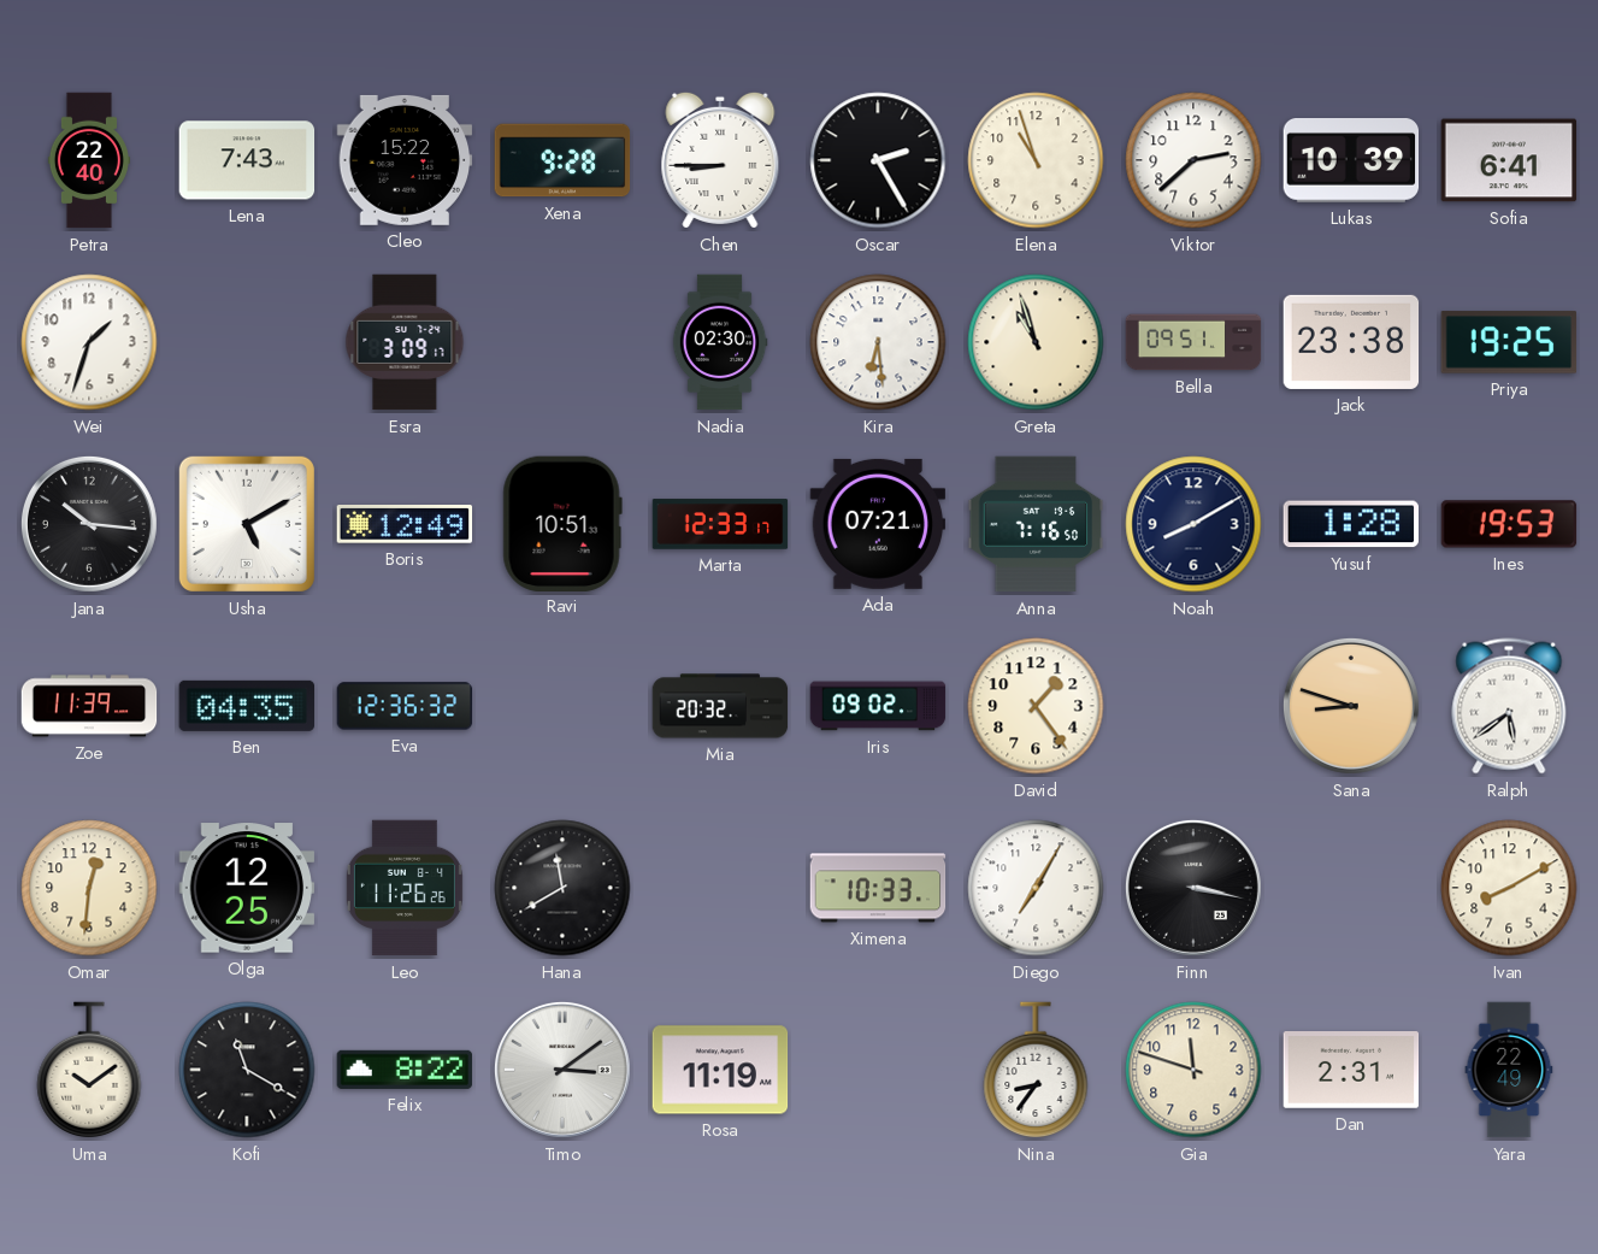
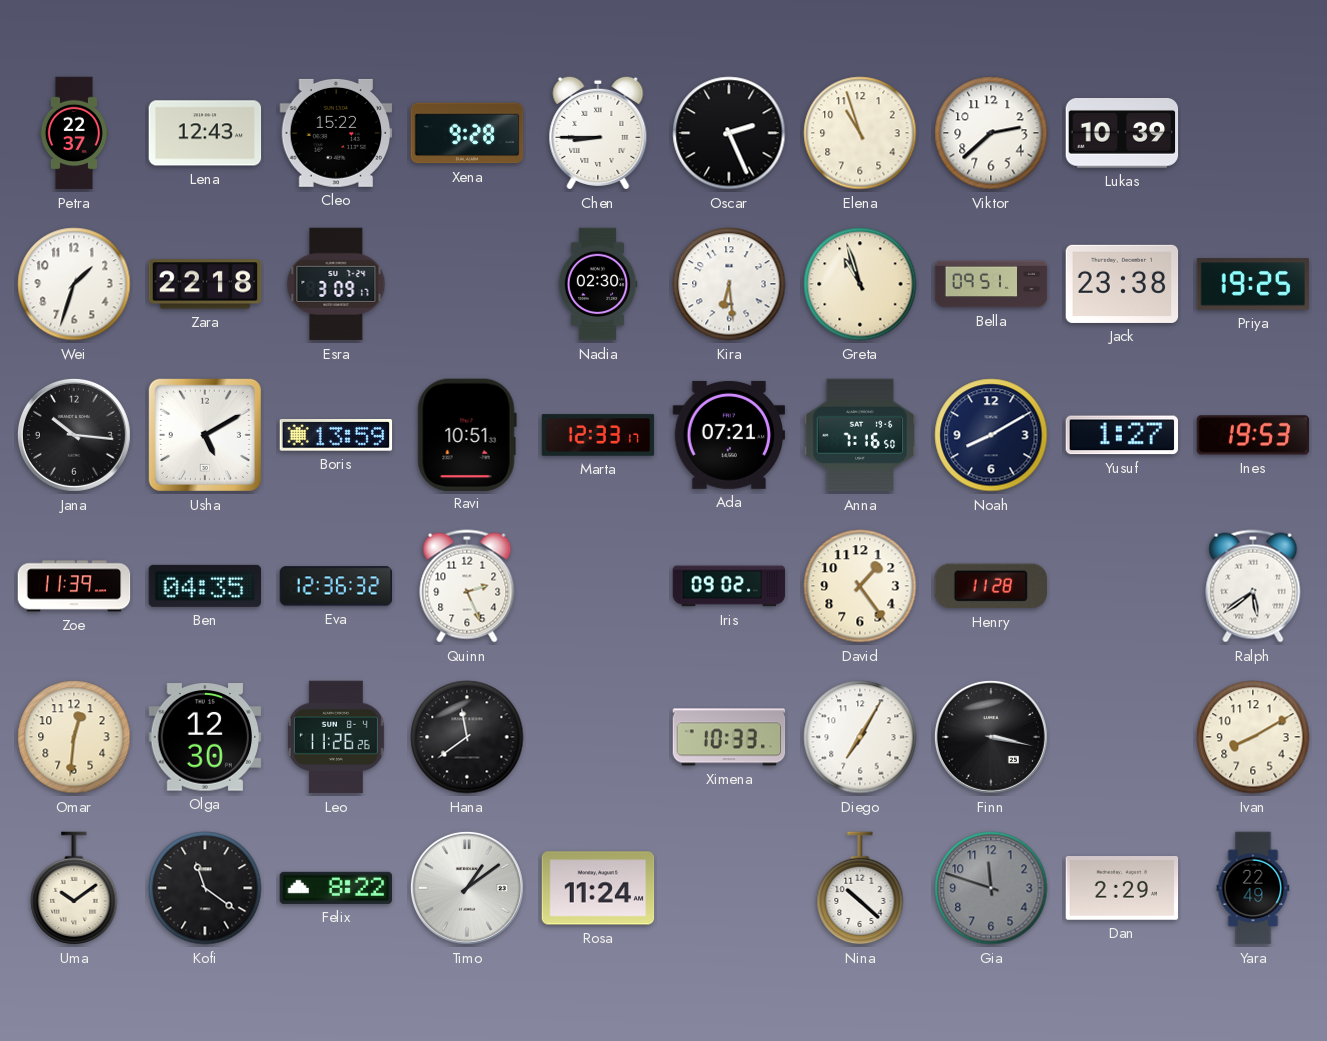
Petra: 22:40 -> 22:37 (74, 133)
Lena: 7:43 -> 12:43 (205, 133)
Oscar: 2:25 -> 2:26 (729, 133)
Sofia: 6:41 -> none (1509, 160)
Zara: none -> 22:18 (205, 284)
Boris: 12:49 -> 13:59 (336, 435)
Yusuf: 1:28 -> 1:27 (1121, 435)
Quinn: none -> 2:26 (467, 586)
Mia: 20:32 -> none (720, 706)
Henry: none -> 11:28 (990, 586)
Sana: 8:48 -> none (1351, 706)
Olga: 12:25 -> 12:30 (205, 737)
Hana: 11:40 -> 11:39 (467, 737)
Kofi: 11:20 -> 11:21 (205, 888)
Timo: 3:09 -> 1:09 (467, 888)
Rosa: 11:19 -> 11:24 (598, 888)
Nina: 8:36 -> 10:22 (860, 889)
Gia dial: cream -> grey (991, 888)
Dan: 2:31 -> 2:29 (1122, 889)
